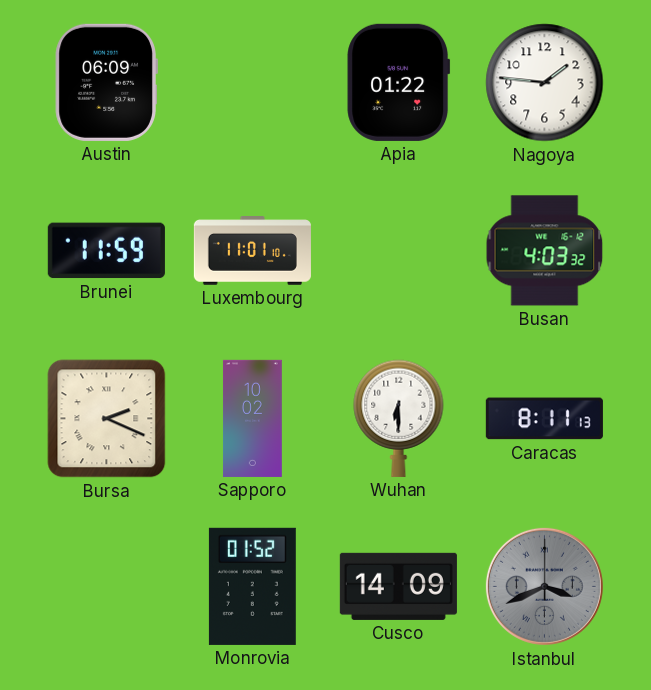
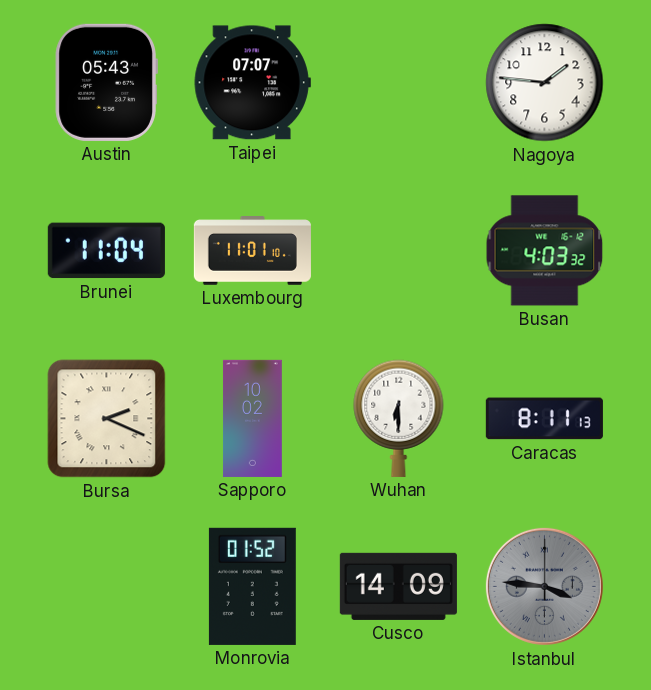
Austin: 06:09 -> 05:43 (106, 82)
Taipei: none -> 07:07 (252, 83)
Apia: 01:22 -> none (399, 82)
Brunei: 11:59 -> 11:04 (106, 251)
Istanbul: 3:41 -> 3:46 (544, 586)
